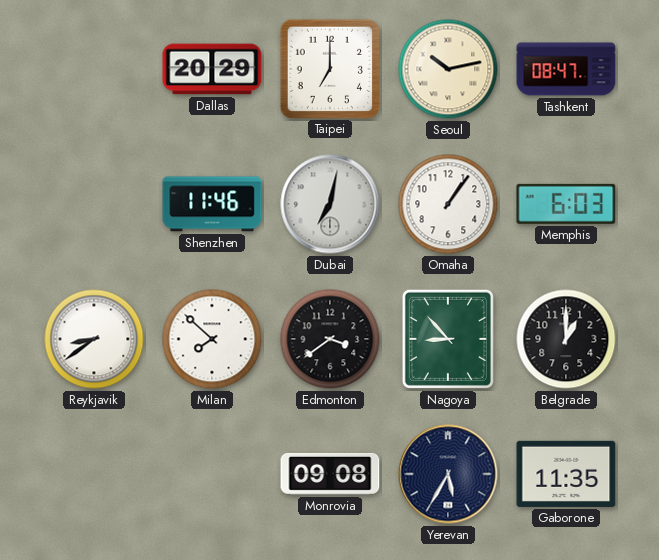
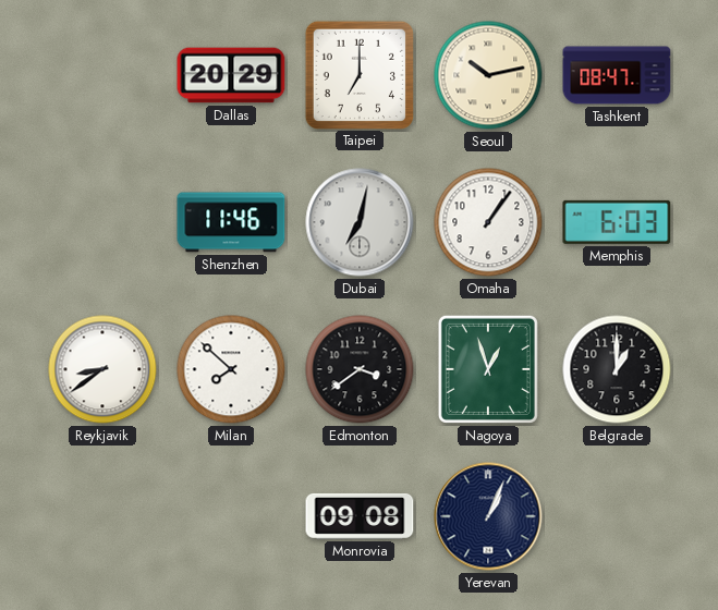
Nagoya: 8:53 -> 12:57 (488, 369)
Yerevan: 5:35 -> 1:04 (488, 516)
Gaborone: 11:35 -> none (566, 474)
